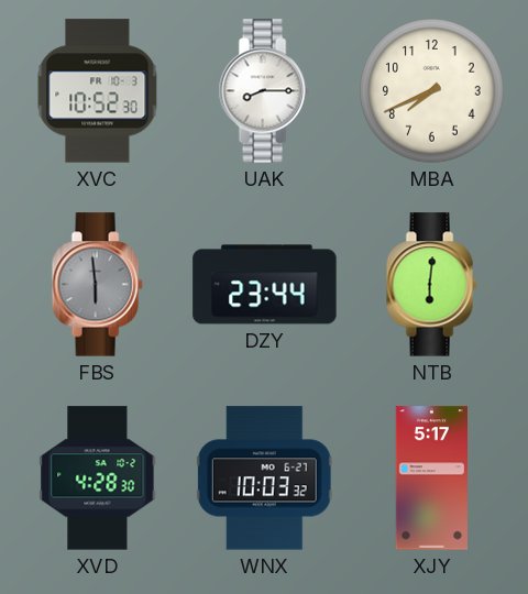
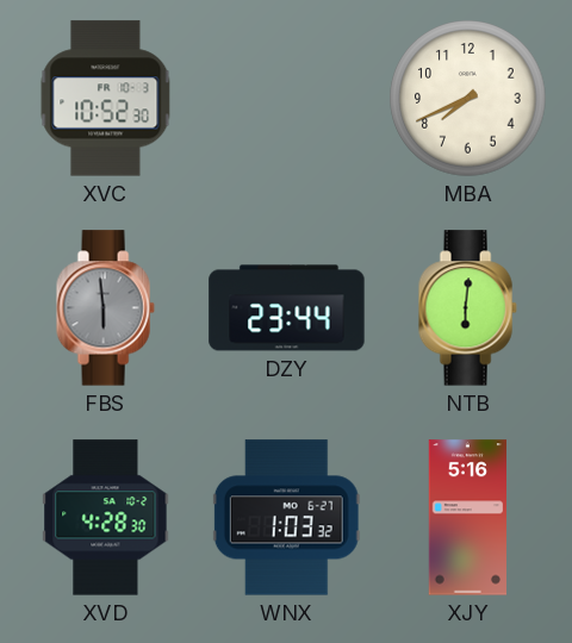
UAK: 8:15 -> none (264, 91)
WNX: 10:03 -> 1:03 (286, 518)
XJY: 5:17 -> 5:16 (468, 518)
